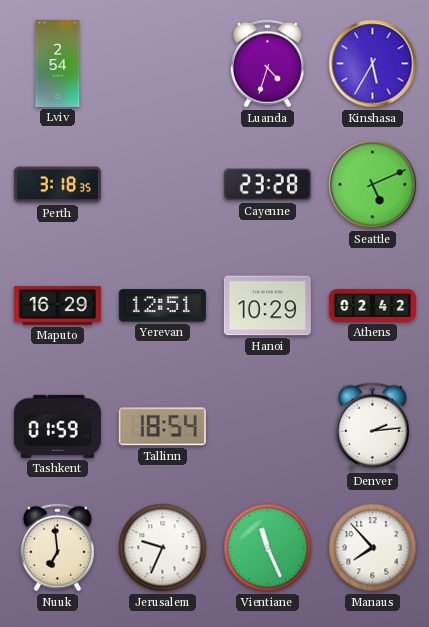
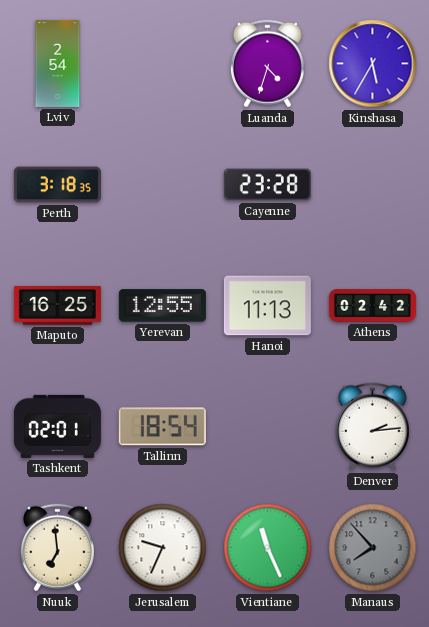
Seattle: 5:11 -> none (373, 185)
Maputo: 16:29 -> 16:25 (57, 305)
Yerevan: 12:51 -> 12:55 (162, 306)
Hanoi: 10:29 -> 11:13 (267, 306)
Tashkent: 01:59 -> 02:01 (57, 426)
Manaus dial: white -> grey (373, 548)
